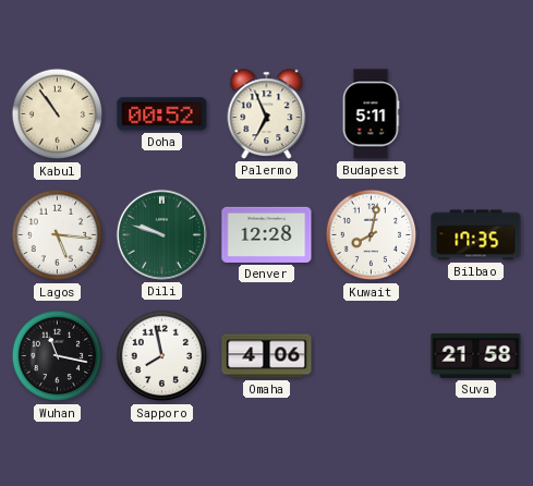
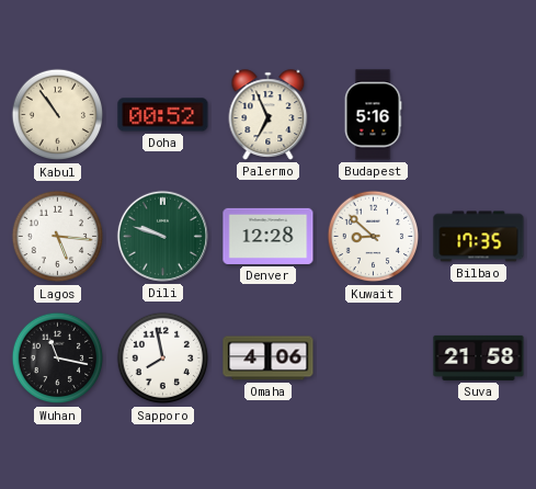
Budapest: 5:11 -> 5:16 (373, 115)
Kuwait: 8:02 -> 8:52 (374, 237)
